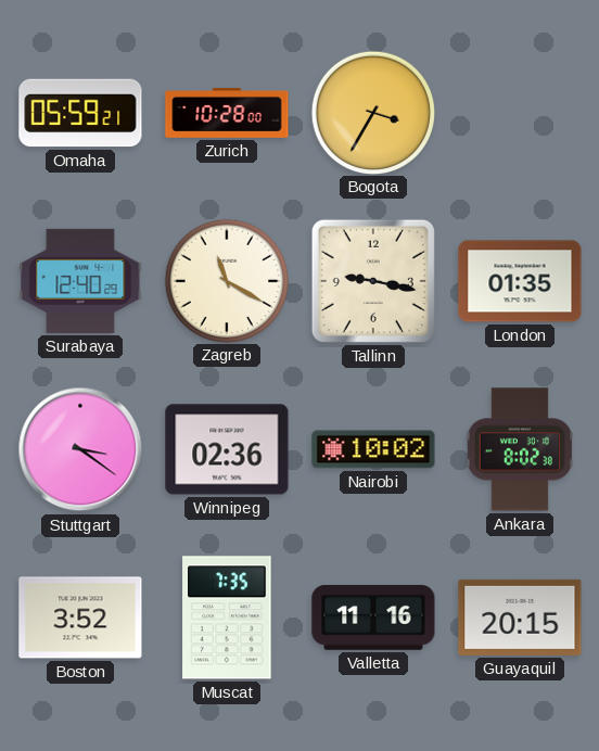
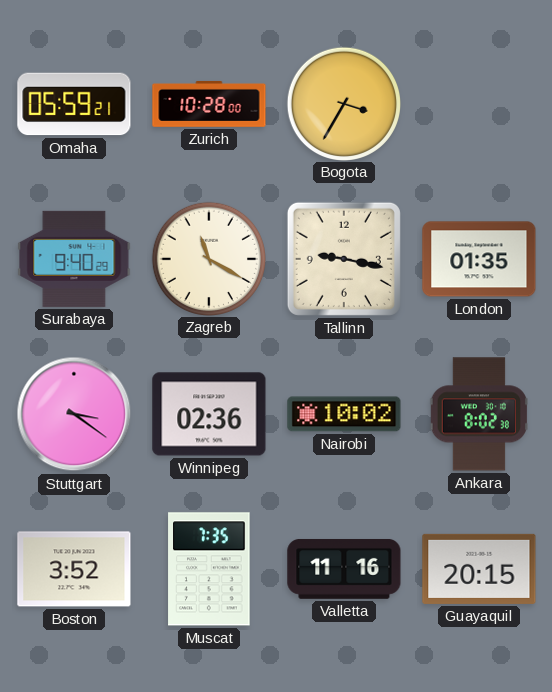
Surabaya: 12:40 -> 9:40 (74, 259)
